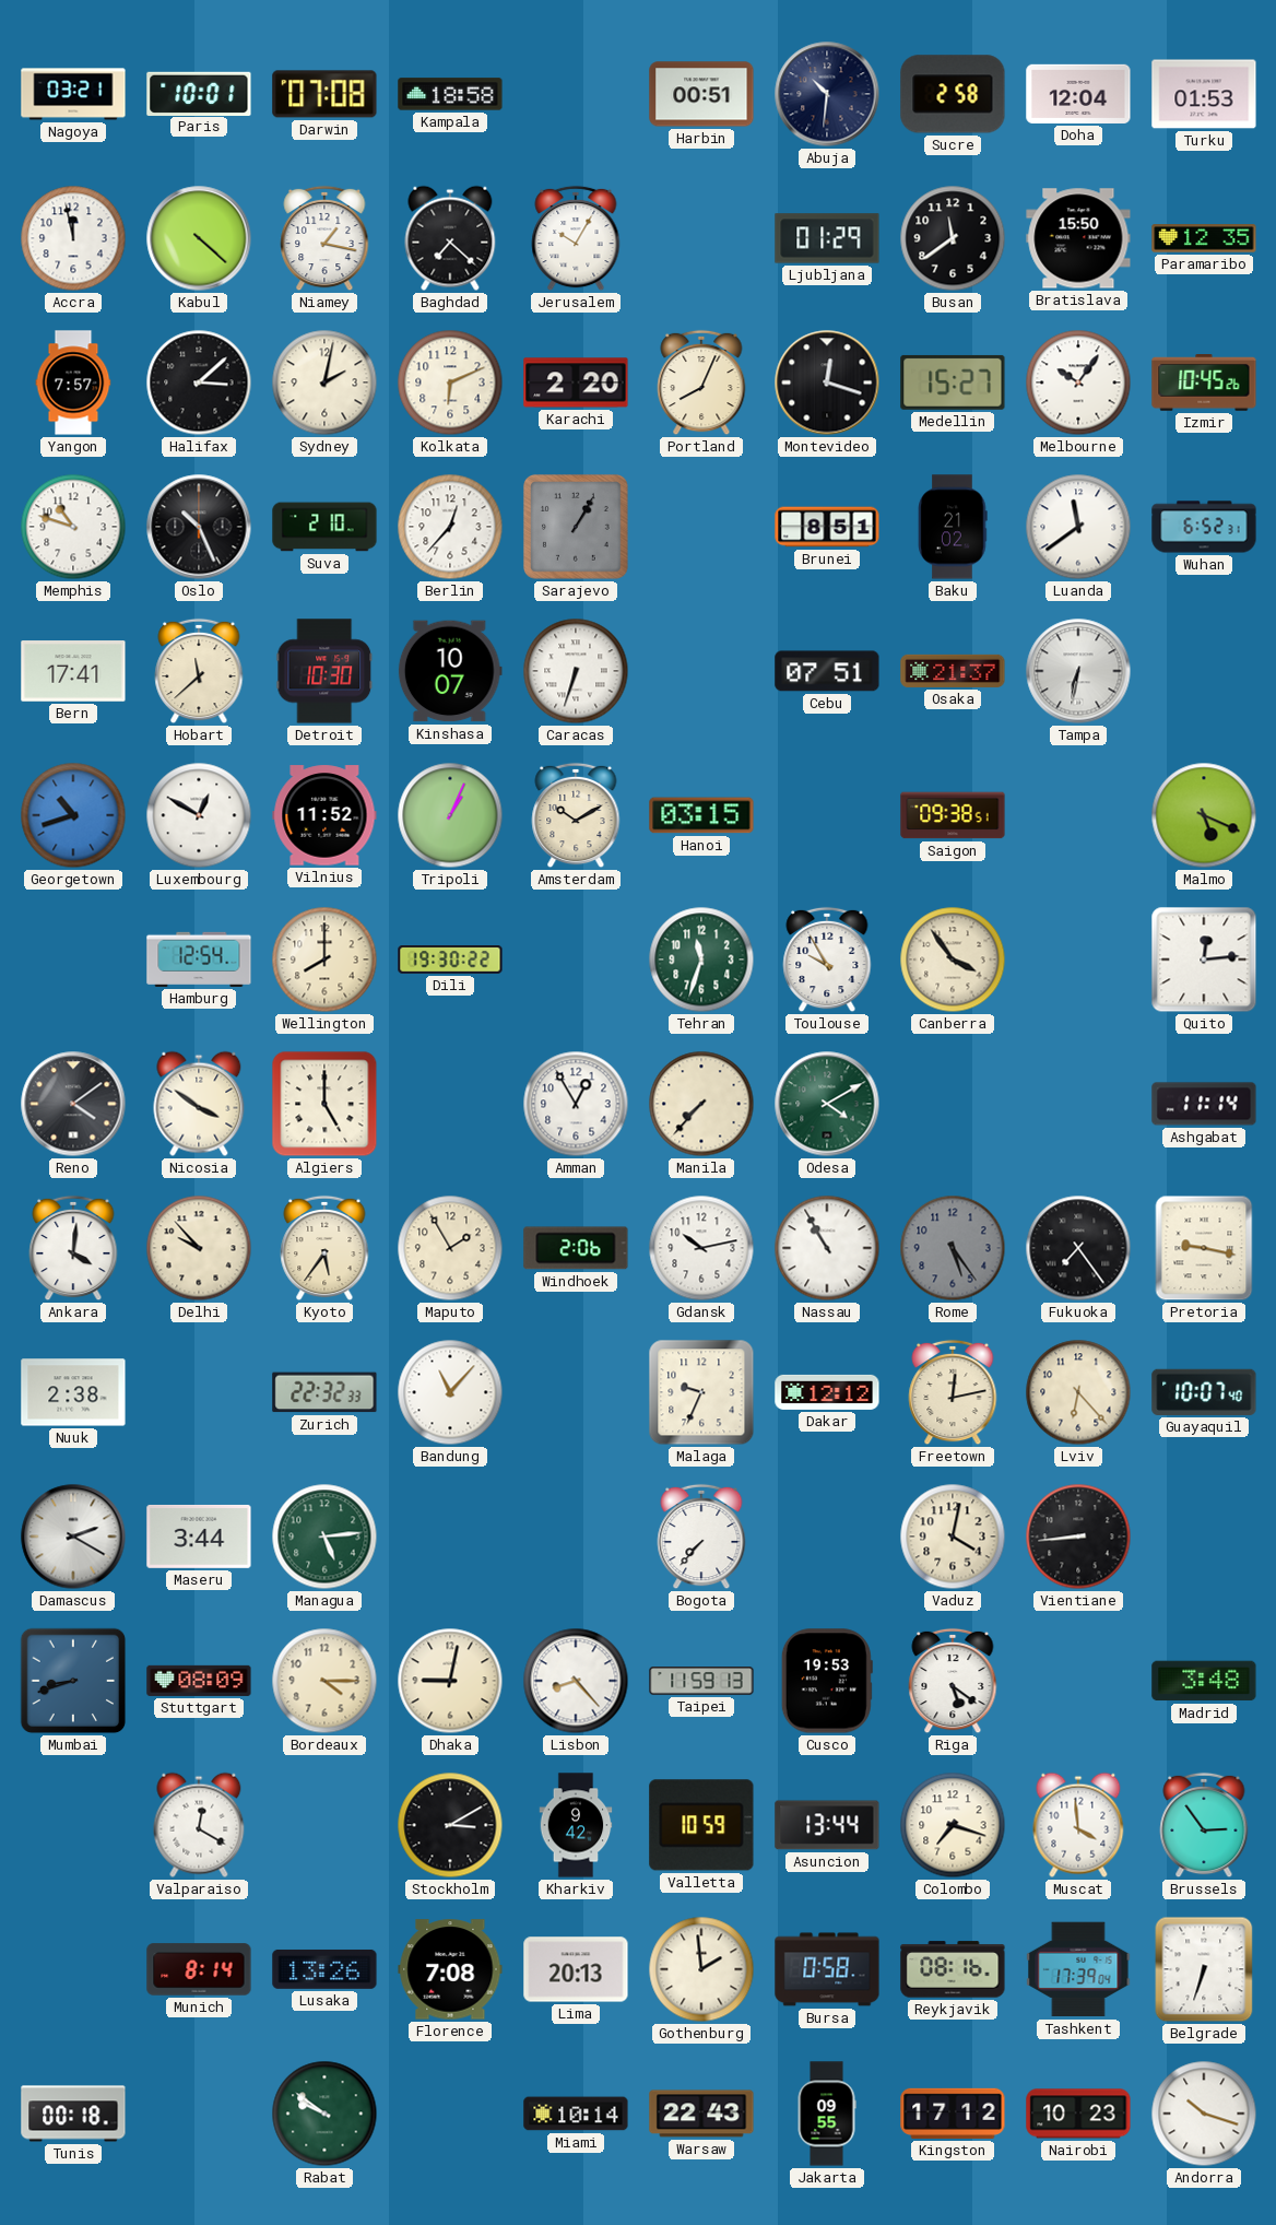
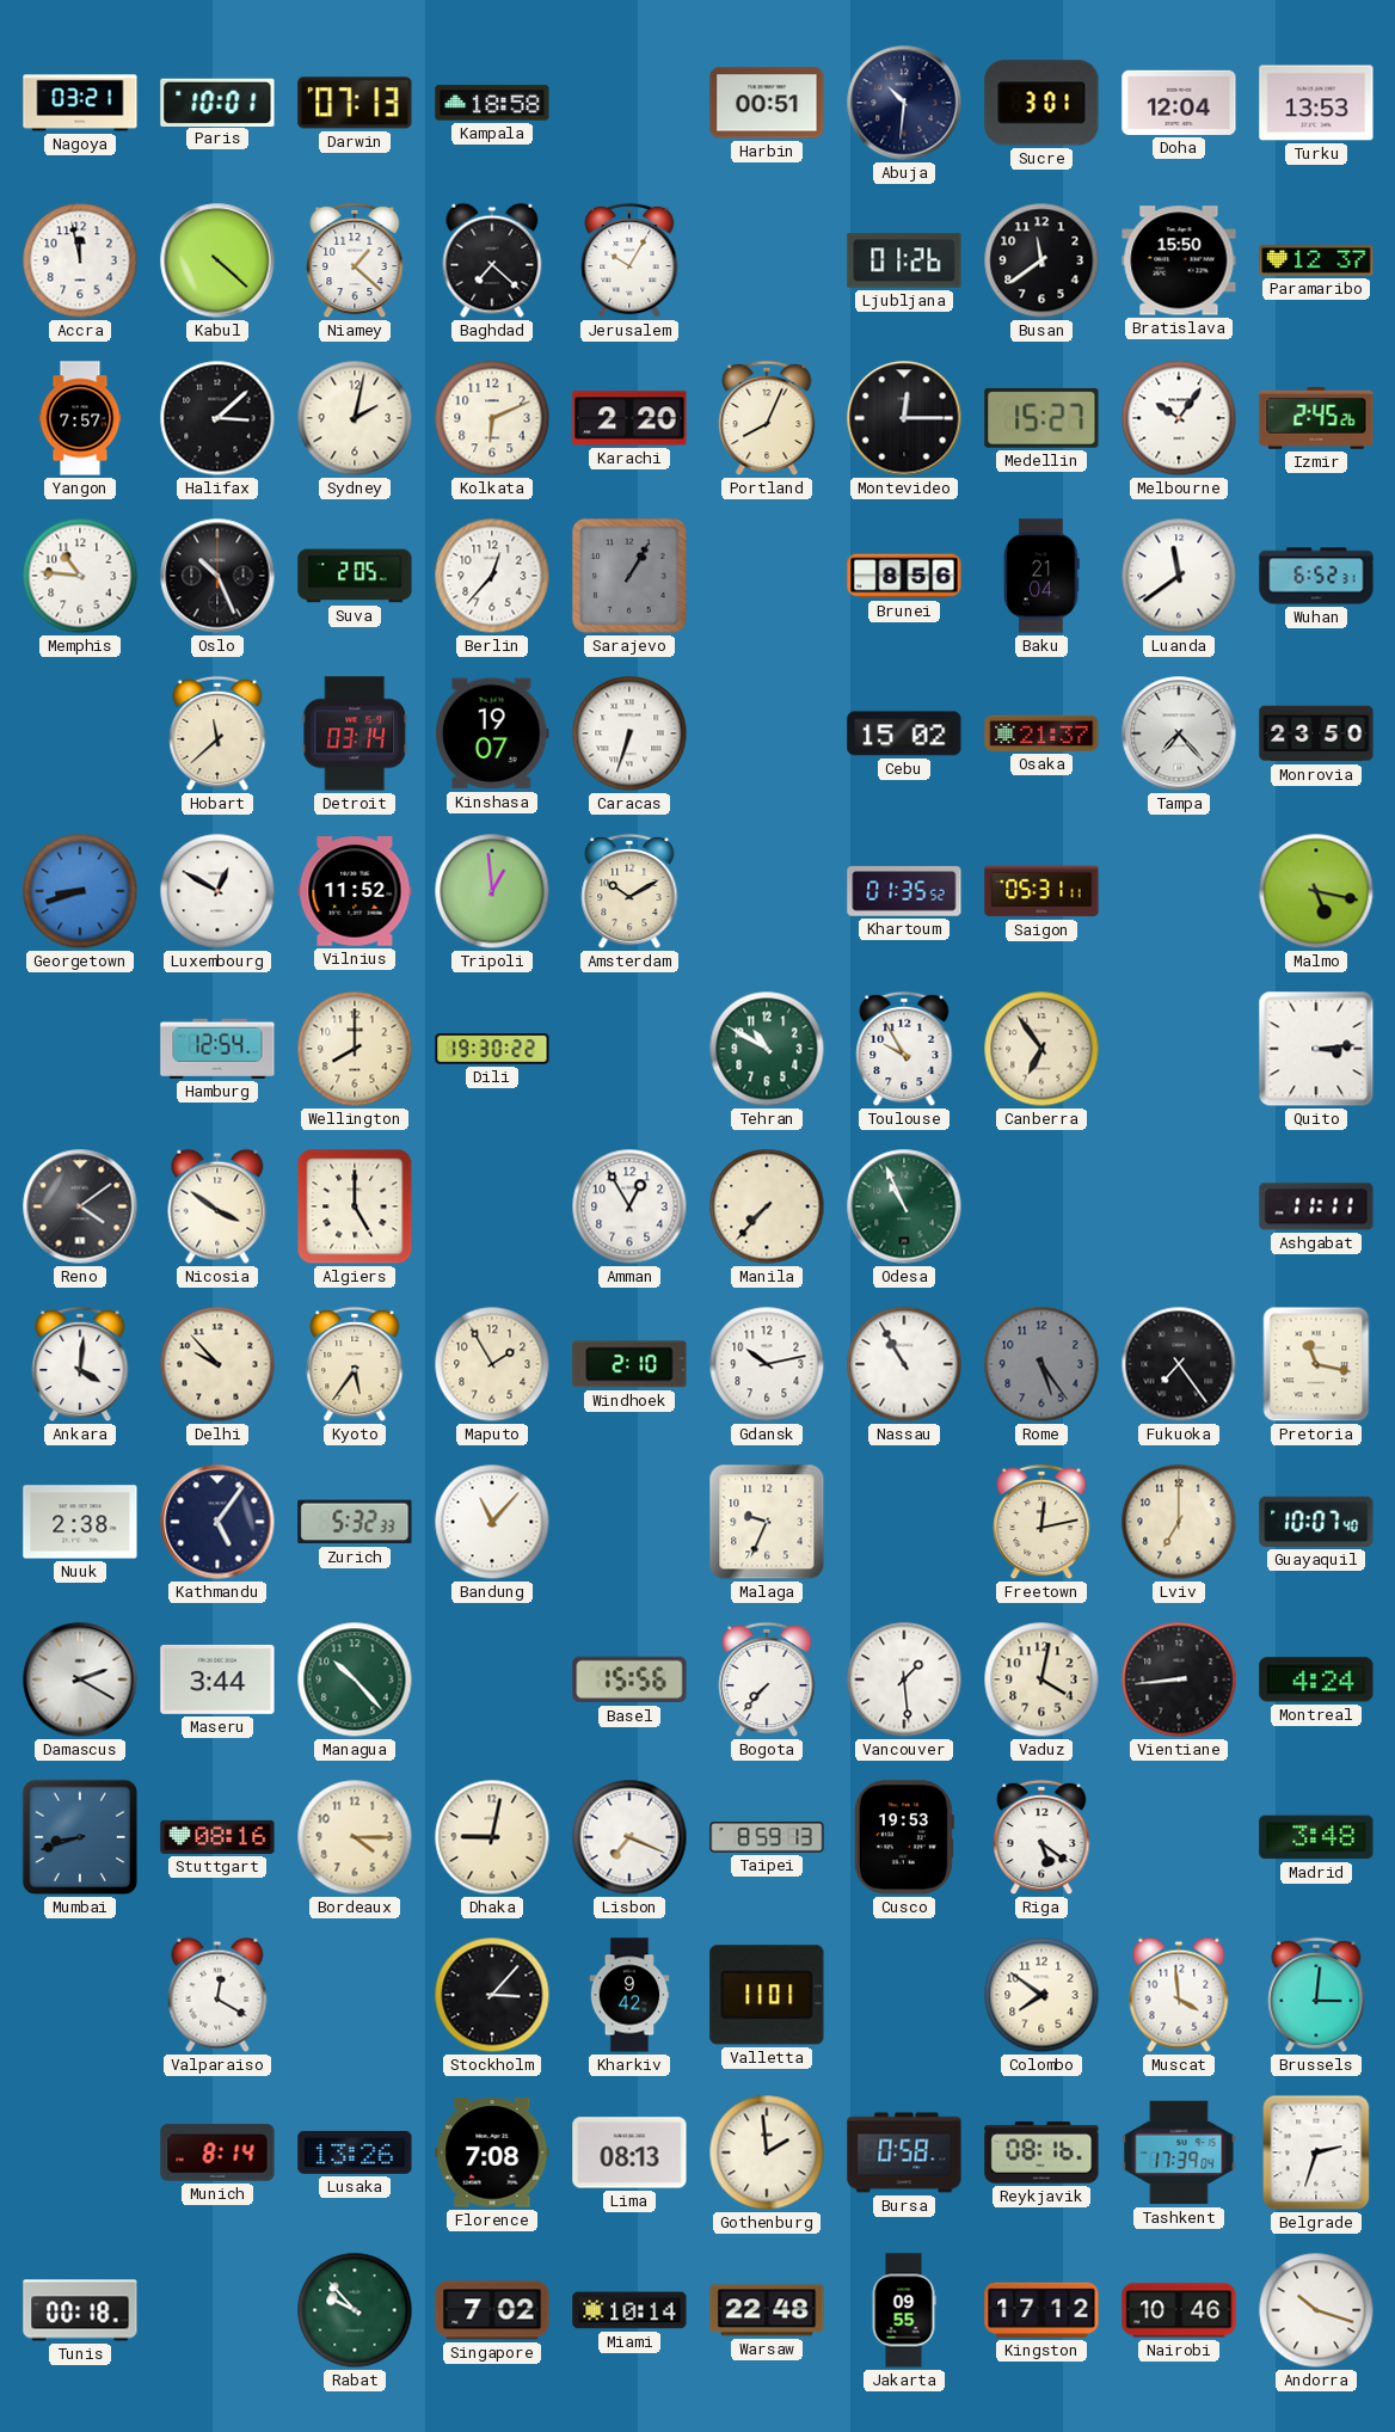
Darwin: 07:08 -> 07:13 (355, 103)
Sucre: 2:58 -> 3:01 (1041, 103)
Turku: 01:53 -> 13:53 (1316, 103)
Niamey: 1:17 -> 1:22 (355, 260)
Ljubljana: 01:29 -> 01:26 (904, 260)
Paramaribo: 12:35 -> 12:37 (1316, 260)
Montevideo: 12:18 -> 12:15 (904, 418)
Izmir: 10:45 -> 2:45 (1316, 419)
Memphis: 10:48 -> 10:46 (80, 576)
Suva: 2:10 -> 2:05 (355, 576)
Brunei: 8:51 -> 8:56 (904, 576)
Baku: 21:02 -> 21:04 (1041, 576)
Bern: 17:41 -> none (73, 671)
Detroit: 10:30 -> 03:14 (355, 733)
Kinshasa: 10:07 -> 19:07 (492, 733)
Cebu: 07:51 -> 15:02 (904, 733)
Tampa: 6:32 -> 7:23 (1179, 733)
Monrovia: none -> 23:50 (1316, 733)
Georgetown: 10:42 -> 8:42 (80, 891)
Tripoli: 1:04 -> 12:59 (492, 891)
Hanoi: 03:15 -> none (701, 815)
Khartoum: none -> 01:35 (904, 891)
Saigon: 09:38 -> 05:31 (1041, 891)
Malmo: 5:19 -> 5:17 (1316, 891)
Tehran: 11:33 -> 10:50 (767, 1049)
Canberra: 3:54 -> 6:54 (1041, 1049)
Quito: 12:14 -> 3:14 (1316, 1049)
Odesa: 4:10 -> 10:56 (904, 1206)
Ashgabat: 11:14 -> 11:11 (1316, 1206)
Windhoek: 2:06 -> 2:10 (629, 1364)
Pretoria: 9:17 -> 11:17 (1316, 1364)
Kathmandu: none -> 5:06 (217, 1522)
Zurich: 22:32 -> 5:32 (355, 1522)
Dakar: 12:12 -> none (827, 1392)
Lviv: 6:23 -> 7:00 (1179, 1522)
Managua: 5:14 -> 10:23 (355, 1679)
Basel: none -> 15:56 (629, 1679)
Vancouver: none -> 1:29 (904, 1679)
Montreal: none -> 4:24 (1316, 1679)
Stuttgart: 08:09 -> 08:16 (217, 1837)
Lisbon: 8:23 -> 7:19 (629, 1837)
Taipei: 11:59 -> 8:59 (767, 1837)
Stockholm: 3:10 -> 3:07 (492, 1995)
Valletta: 10:59 -> 11:01 (767, 1995)
Asuncion: 13:44 -> none (827, 1825)
Colombo: 7:18 -> 7:51 (1041, 1995)
Brussels: 2:54 -> 3:01 (1316, 1995)
Lima: 20:13 -> 08:13 (629, 2152)
Belgrade: 6:33 -> 2:33 (1316, 2152)
Rabat: 9:51 -> 9:53 (355, 2310)
Singapore: none -> 7:02 (492, 2310)
Warsaw: 22:43 -> 22:48 (767, 2310)
Nairobi: 10:23 -> 10:46 (1179, 2310)
